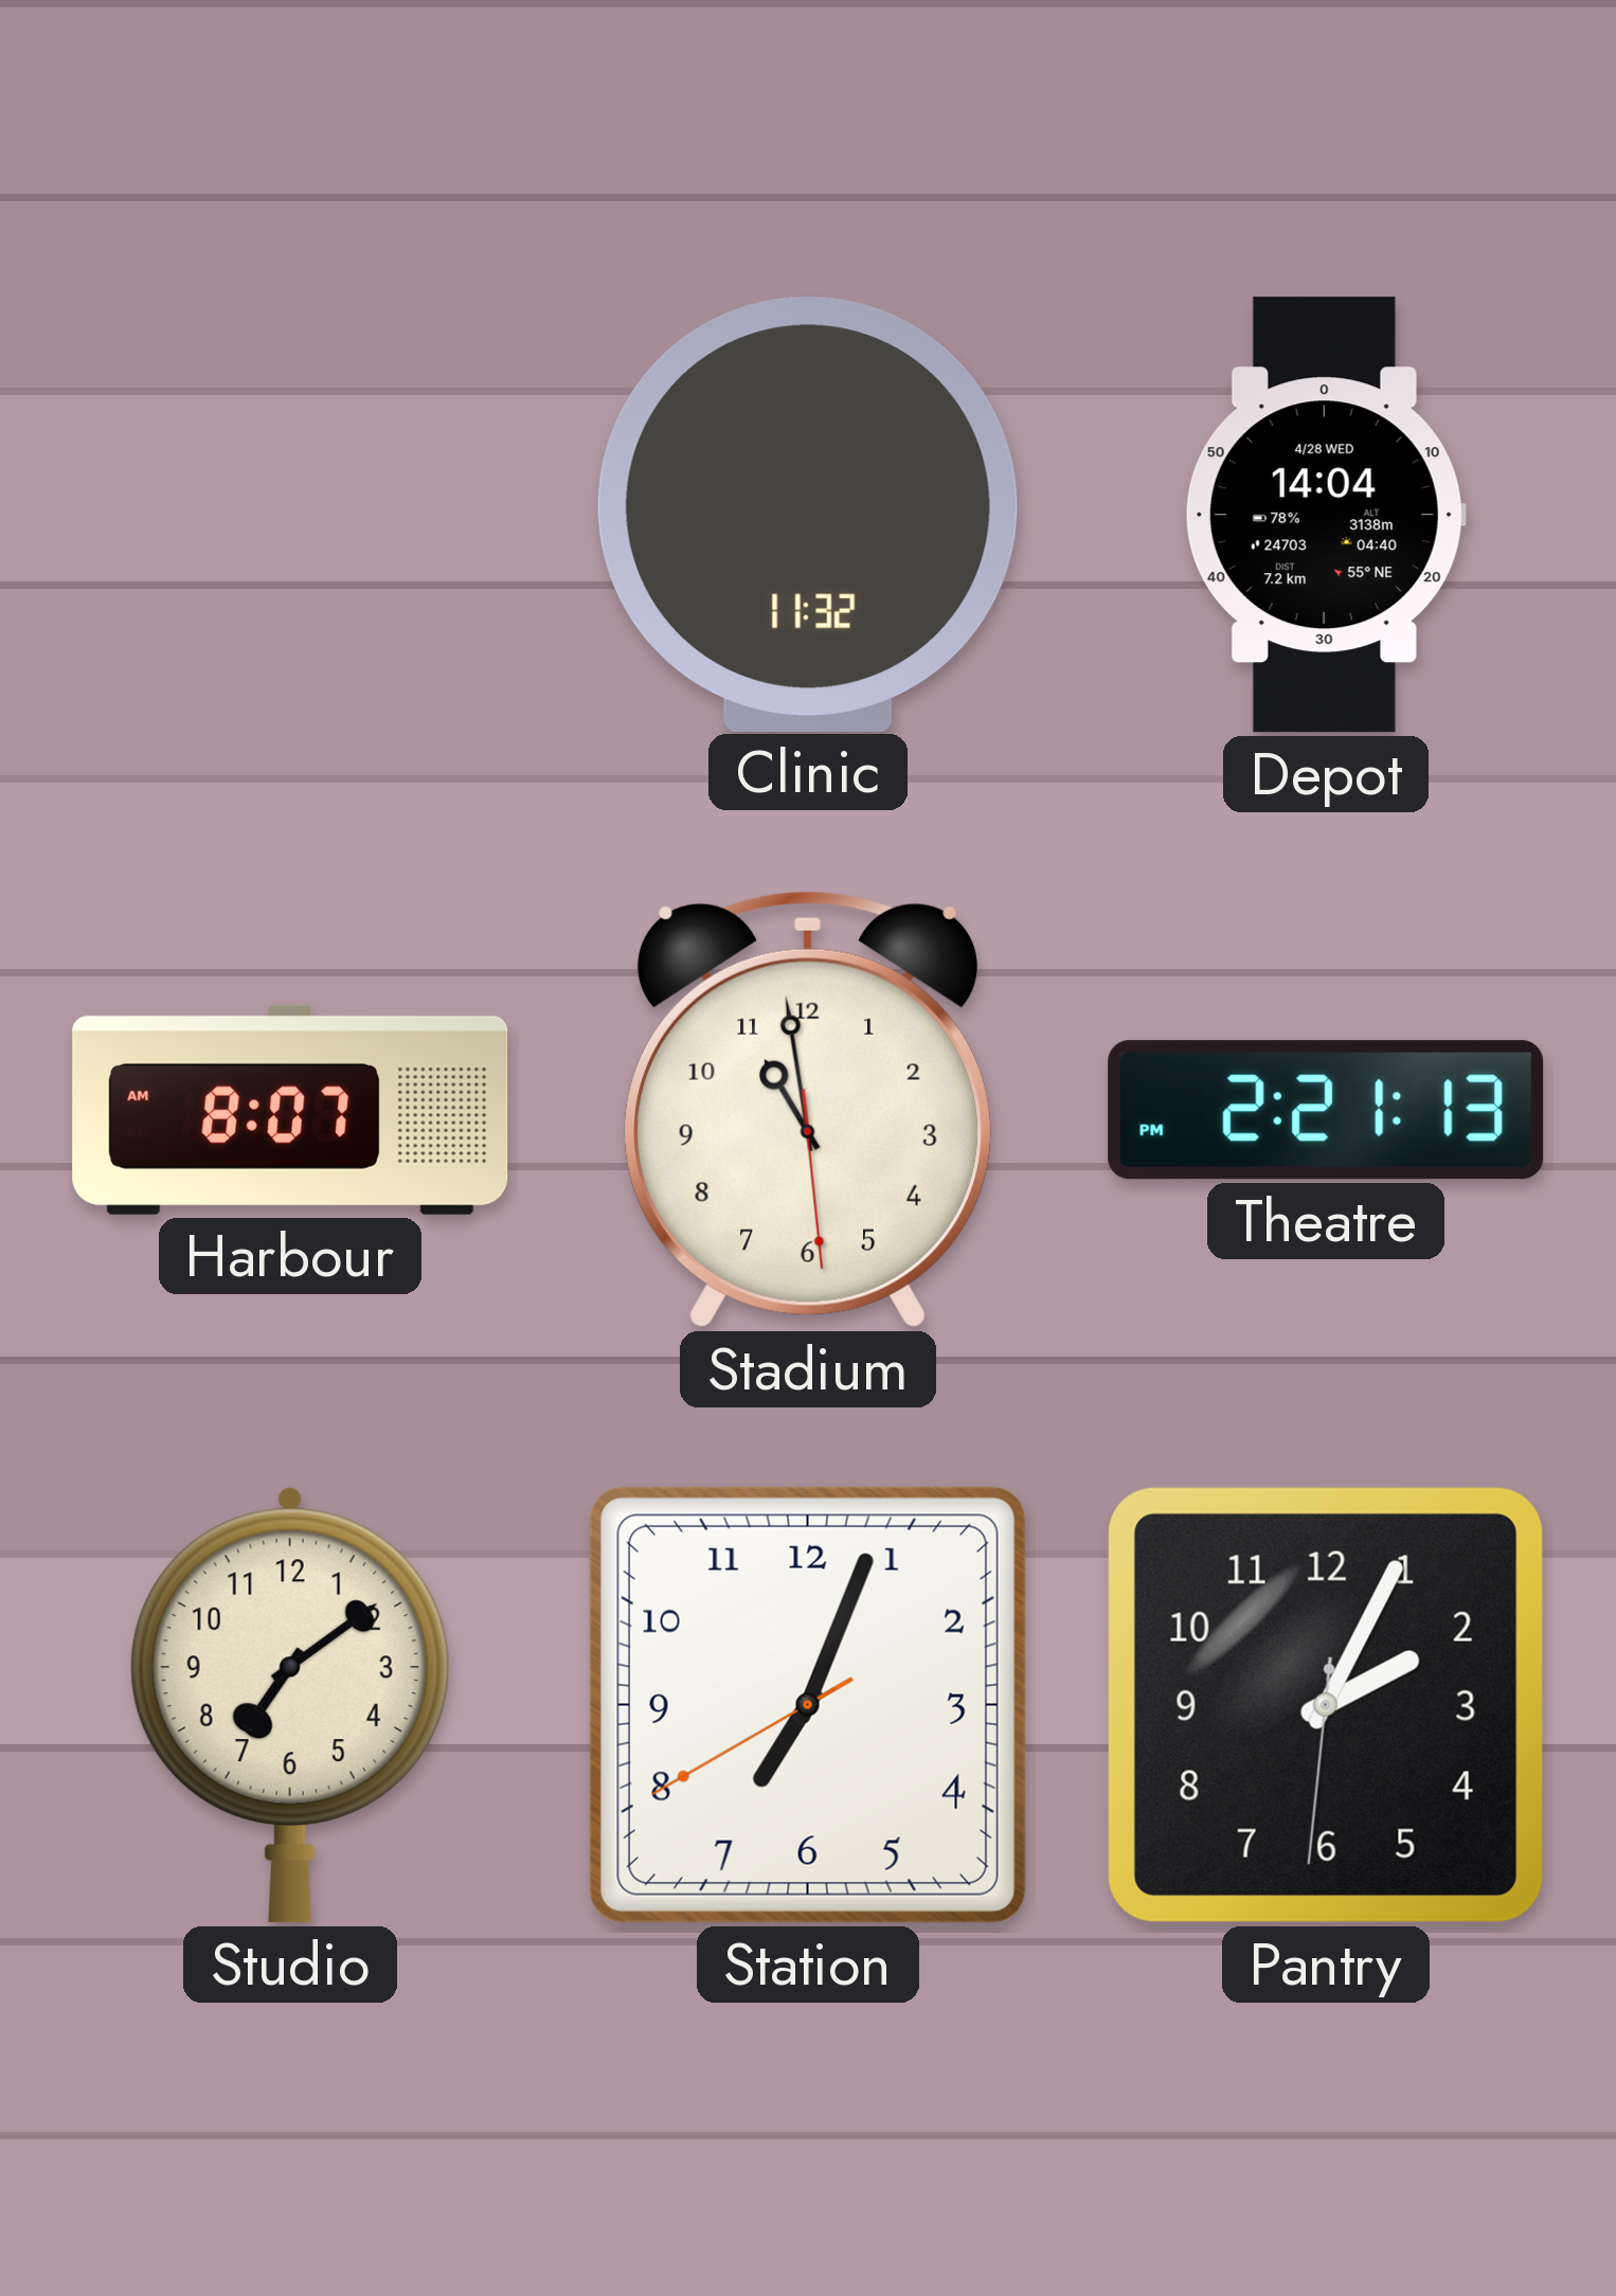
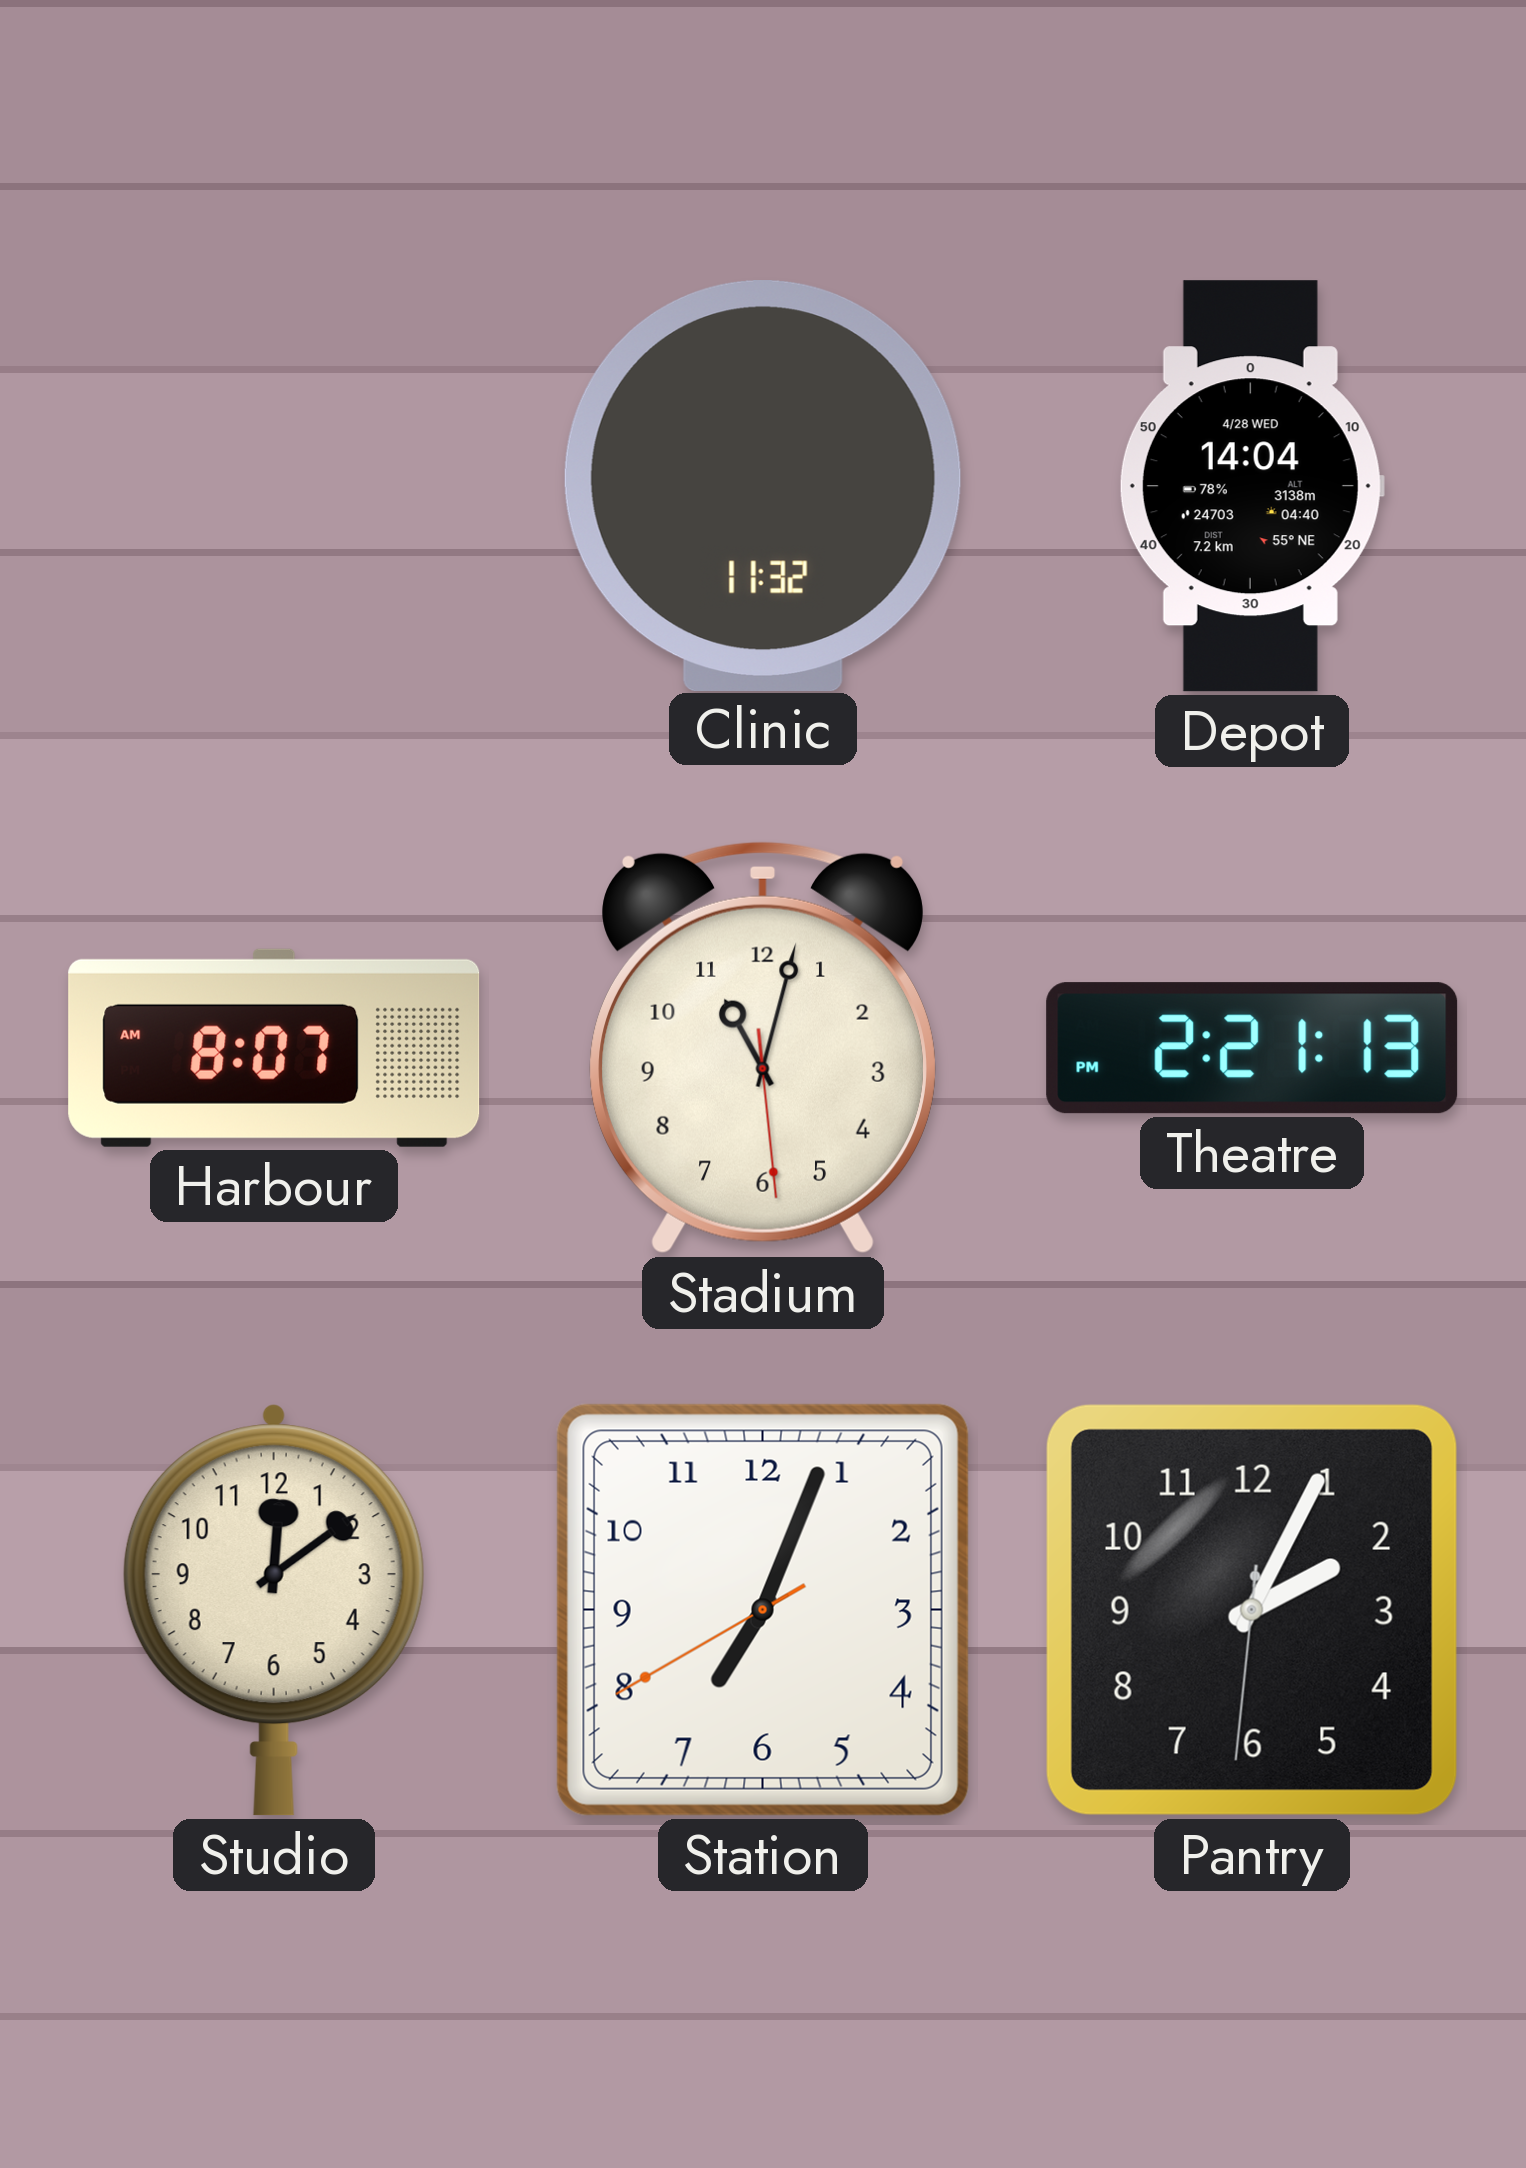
Stadium: 10:58 -> 11:02 (763, 1048)
Studio: 7:09 -> 12:09 (274, 1610)
